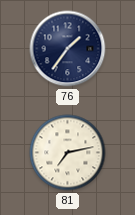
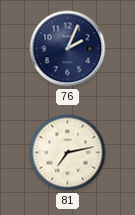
76: 1:36 -> 2:04 (68, 49)
